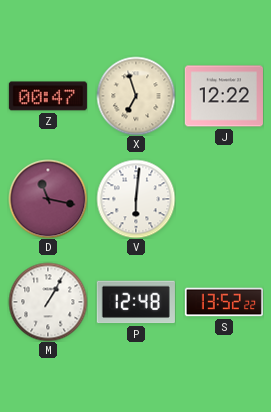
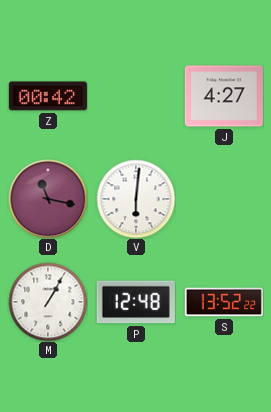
Z: 00:47 -> 00:42 (48, 96)
X: 6:57 -> none (136, 96)
J: 12:22 -> 4:27 (224, 96)
